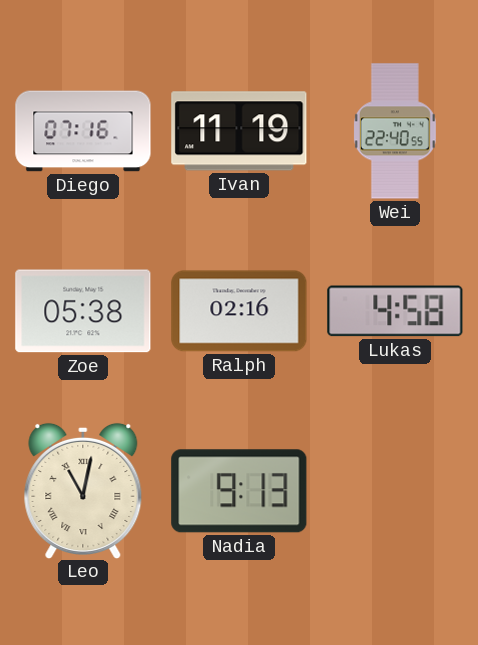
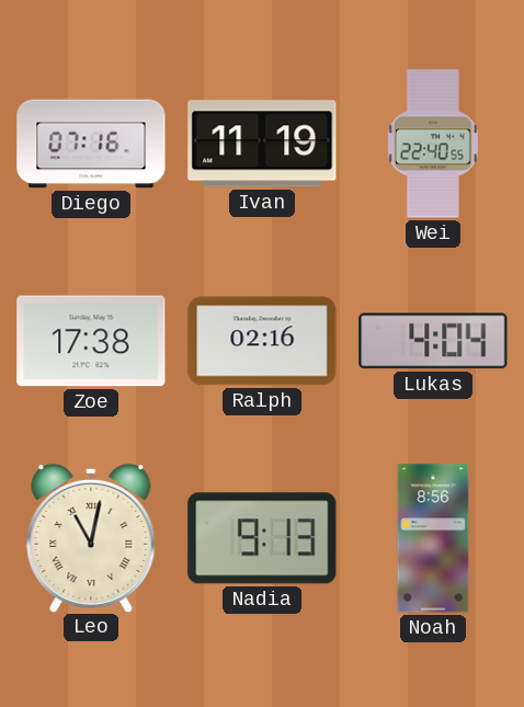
Zoe: 05:38 -> 17:38 (91, 341)
Lukas: 4:58 -> 4:04 (433, 341)
Noah: none -> 8:56 (433, 538)
